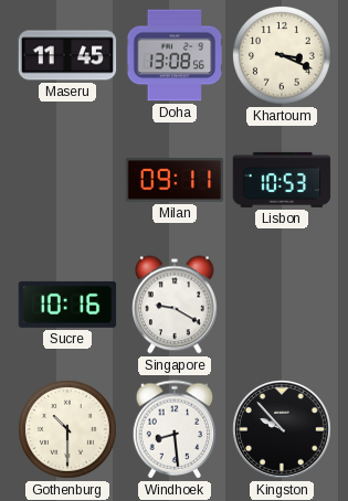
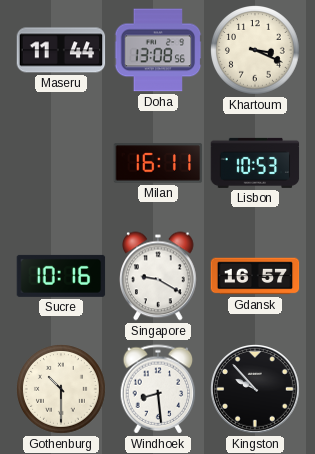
Maseru: 11:45 -> 11:44 (61, 50)
Milan: 09:11 -> 16:11 (158, 163)
Gdansk: none -> 16:57 (255, 276)
